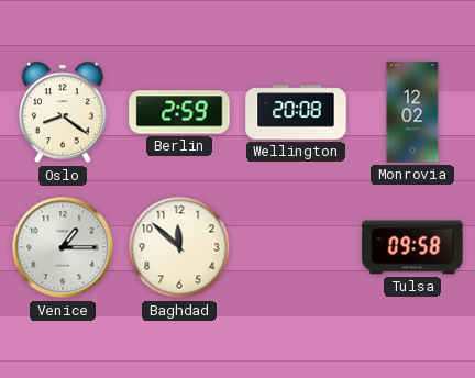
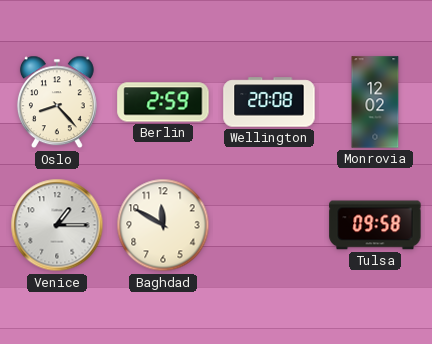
Oslo: 8:21 -> 8:23 (57, 102)
Baghdad: 11:52 -> 11:50 (163, 225)
